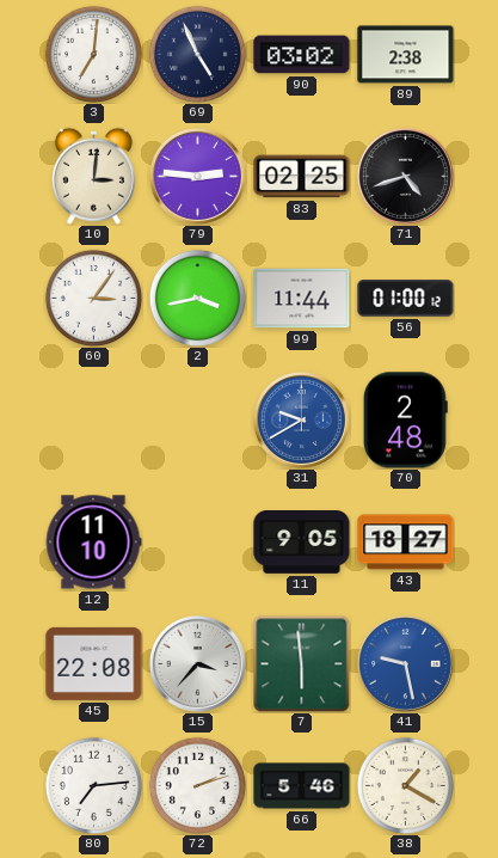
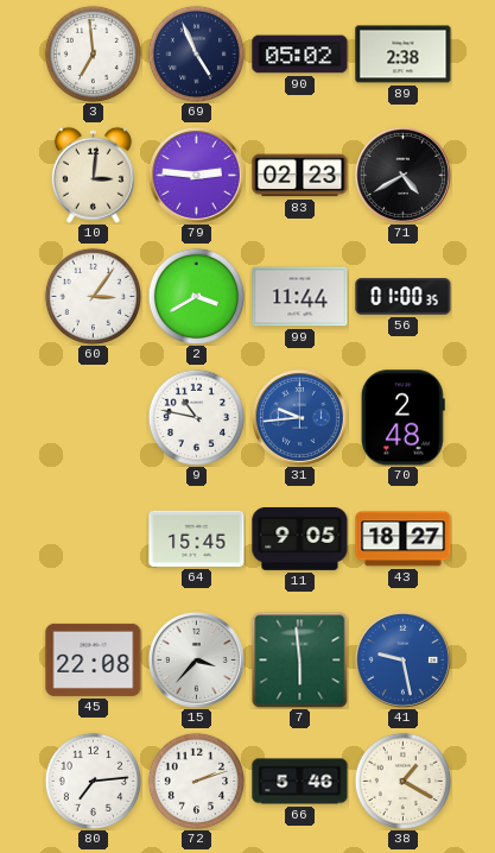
3: 7:01 -> 6:59 (93, 53)
90: 03:02 -> 05:02 (300, 55)
83: 02:25 -> 02:23 (300, 176)
71: 4:42 -> 4:40 (402, 175)
2: 3:43 -> 3:40 (196, 296)
56: 01:00:12 -> 01:00:35 (404, 297)
9: none -> 10:47 (196, 417)
31: 9:40 -> 9:44 (299, 417)
12: 11:10 -> none (93, 543)
64: none -> 15:45 (197, 538)
